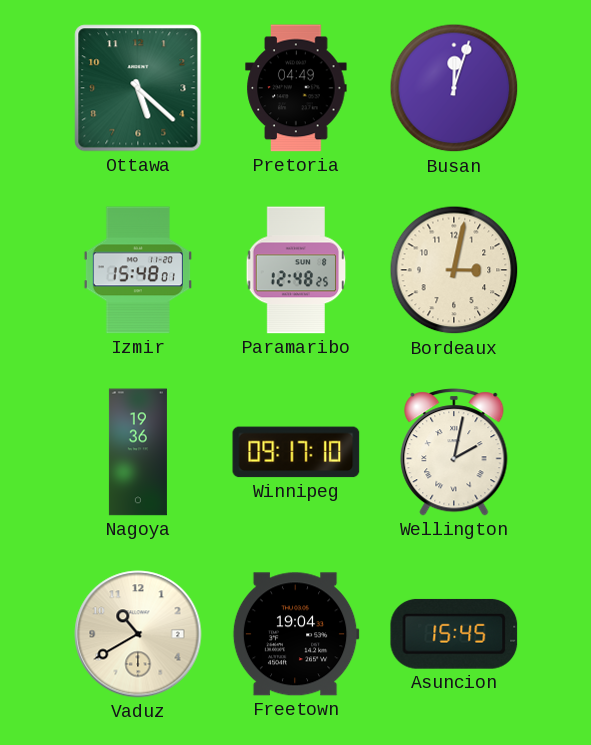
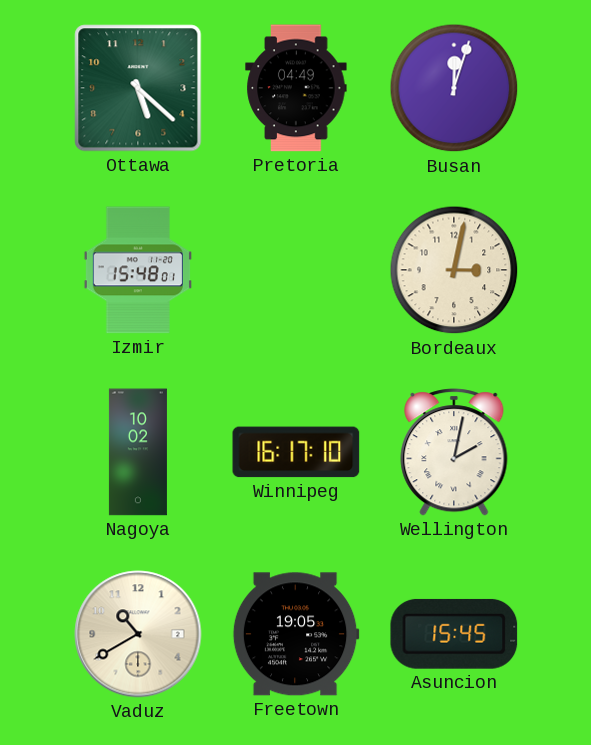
Paramaribo: 12:48 -> none (296, 270)
Nagoya: 19:36 -> 10:02 (138, 452)
Winnipeg: 09:17 -> 16:17 (296, 452)
Freetown: 19:04 -> 19:05 (296, 634)
